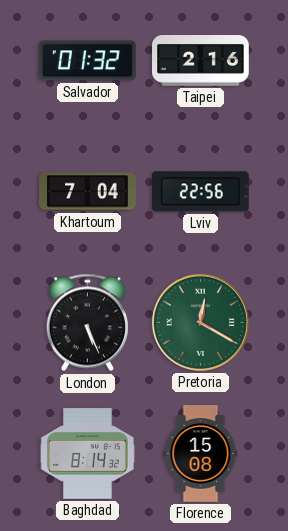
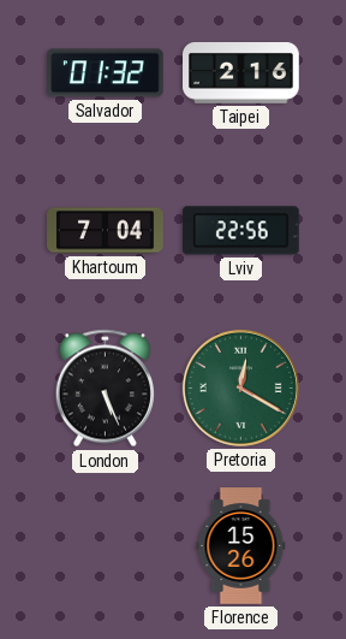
Baghdad: 8:14 -> none (88, 454)
Florence: 15:08 -> 15:26 (241, 546)
